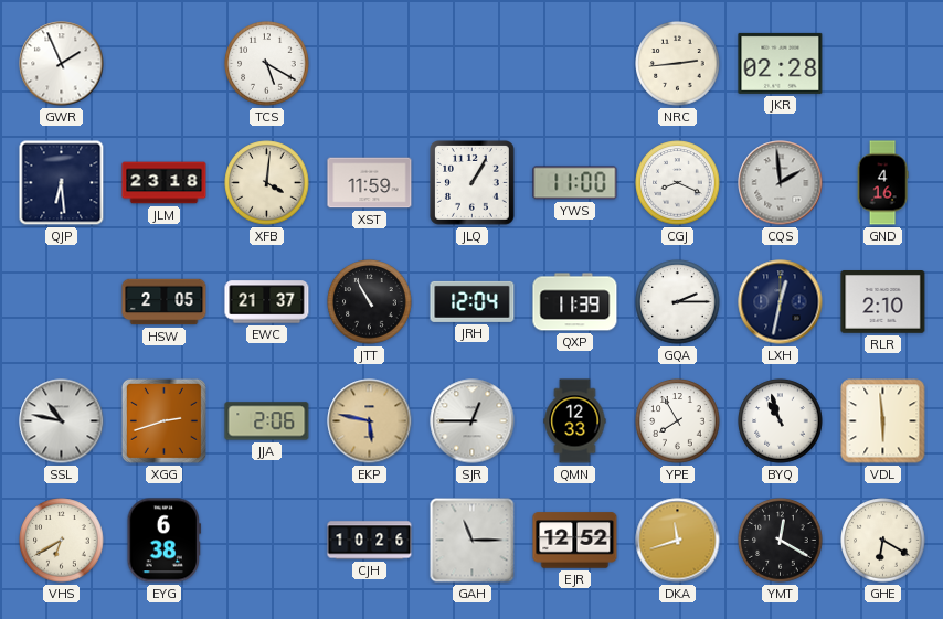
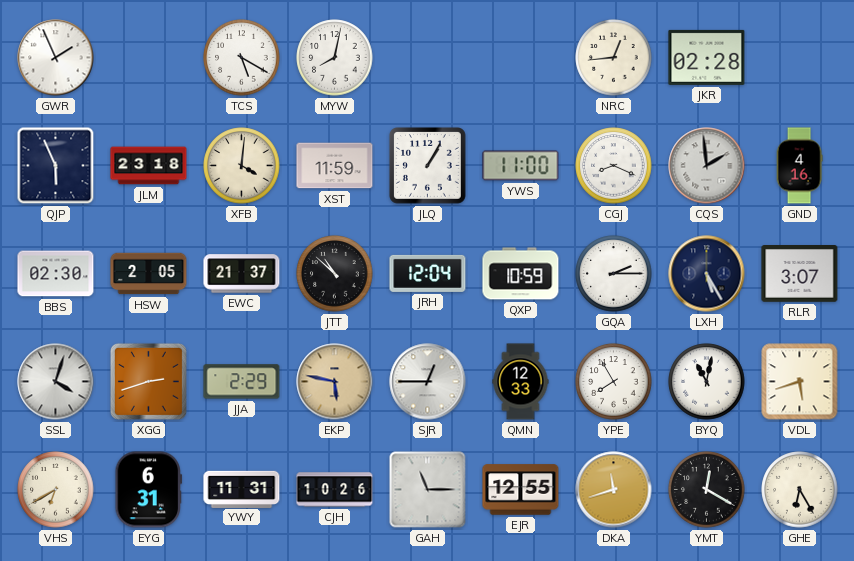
MYW: none -> 8:02 (335, 58)
NRC: 2:44 -> 12:44 (614, 58)
QJP: 6:29 -> 5:56 (56, 166)
BBS: none -> 02:30 (56, 274)
JTT: 10:55 -> 10:52 (335, 274)
QXP: 11:39 -> 10:59 (521, 274)
LXH: 12:32 -> 5:25 (707, 274)
RLR: 2:10 -> 3:07 (800, 274)
SSL: 10:47 -> 4:03 (56, 382)
JJA: 2:06 -> 2:29 (242, 382)
BYQ: 10:57 -> 11:02 (707, 382)
VDL: 5:59 -> 5:42 (800, 382)
EYG: 6:38 -> 6:31 (149, 490)
YWY: none -> 11:31 (242, 489)
EJR: 12:52 -> 12:55 (521, 490)
GHE: 6:20 -> 6:25 (800, 490)
